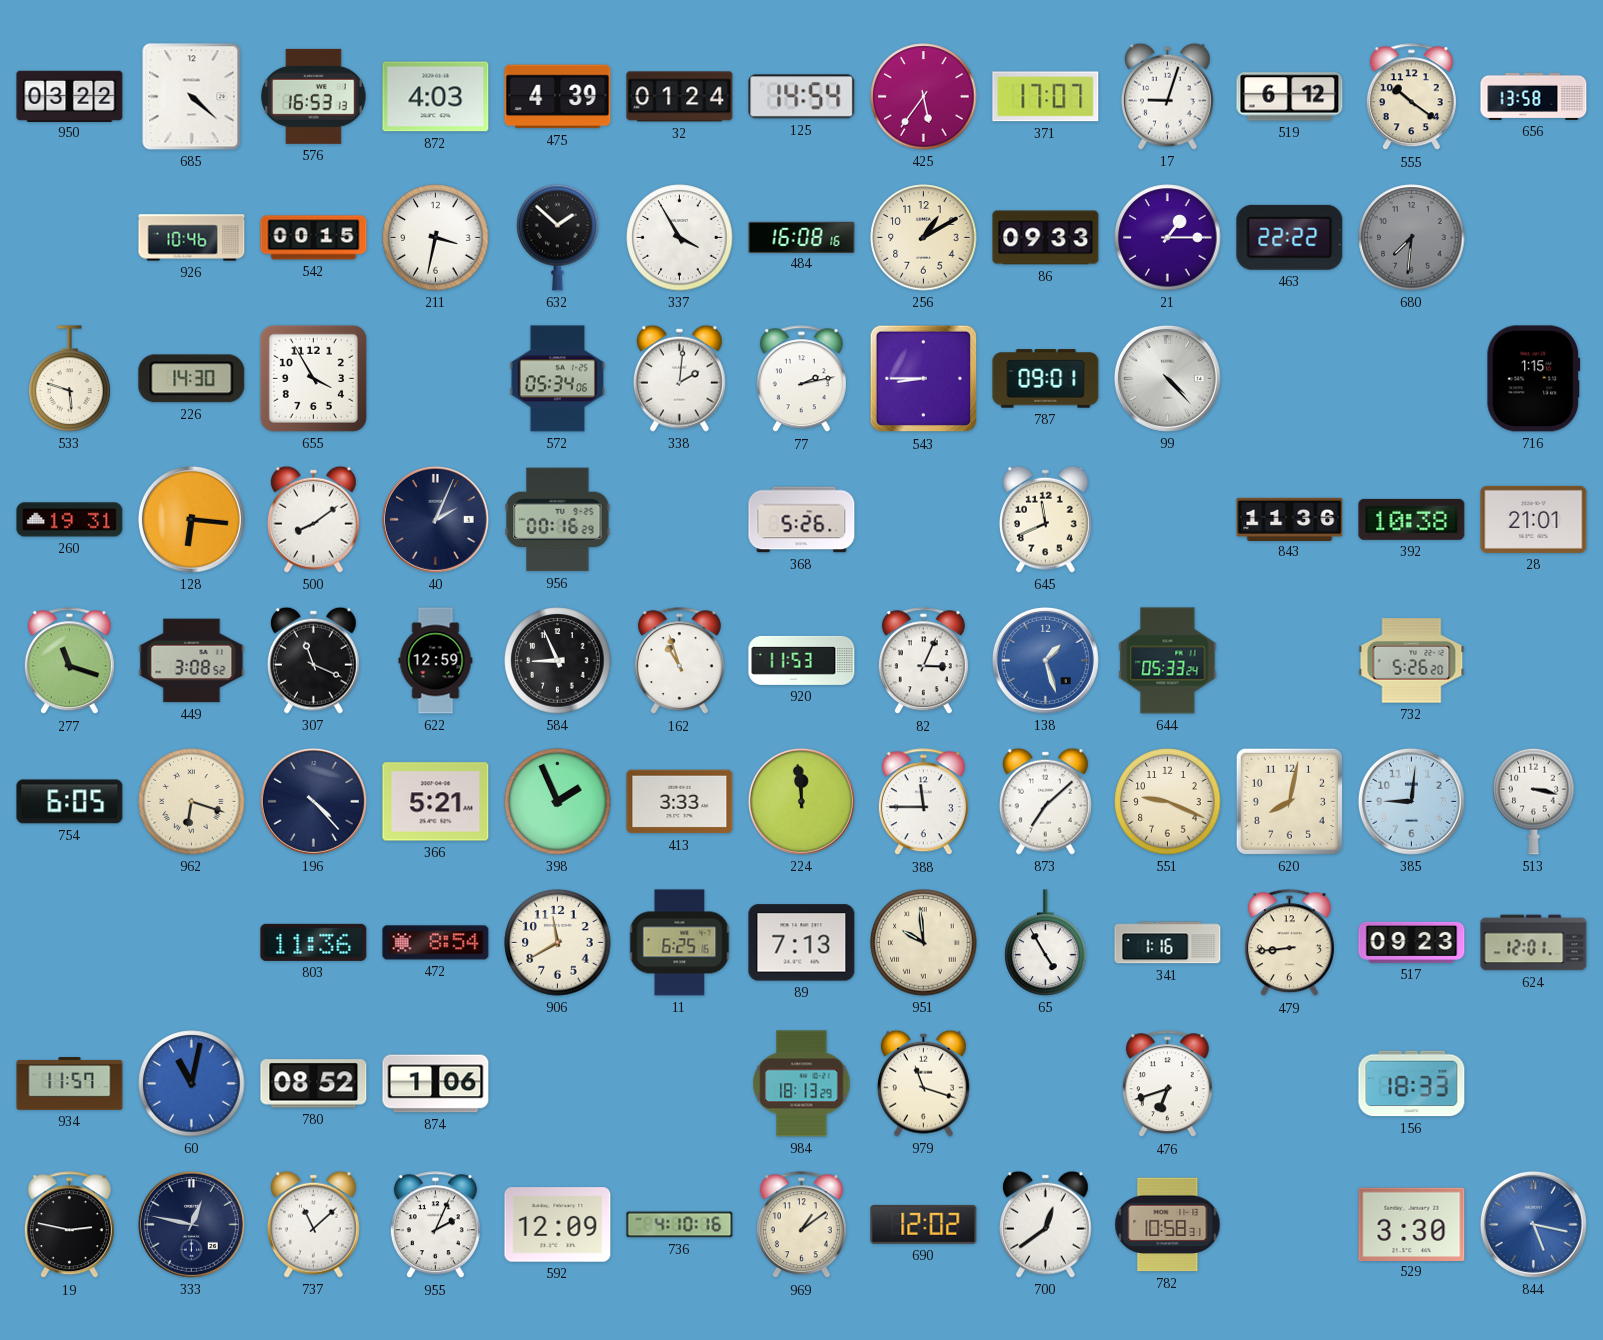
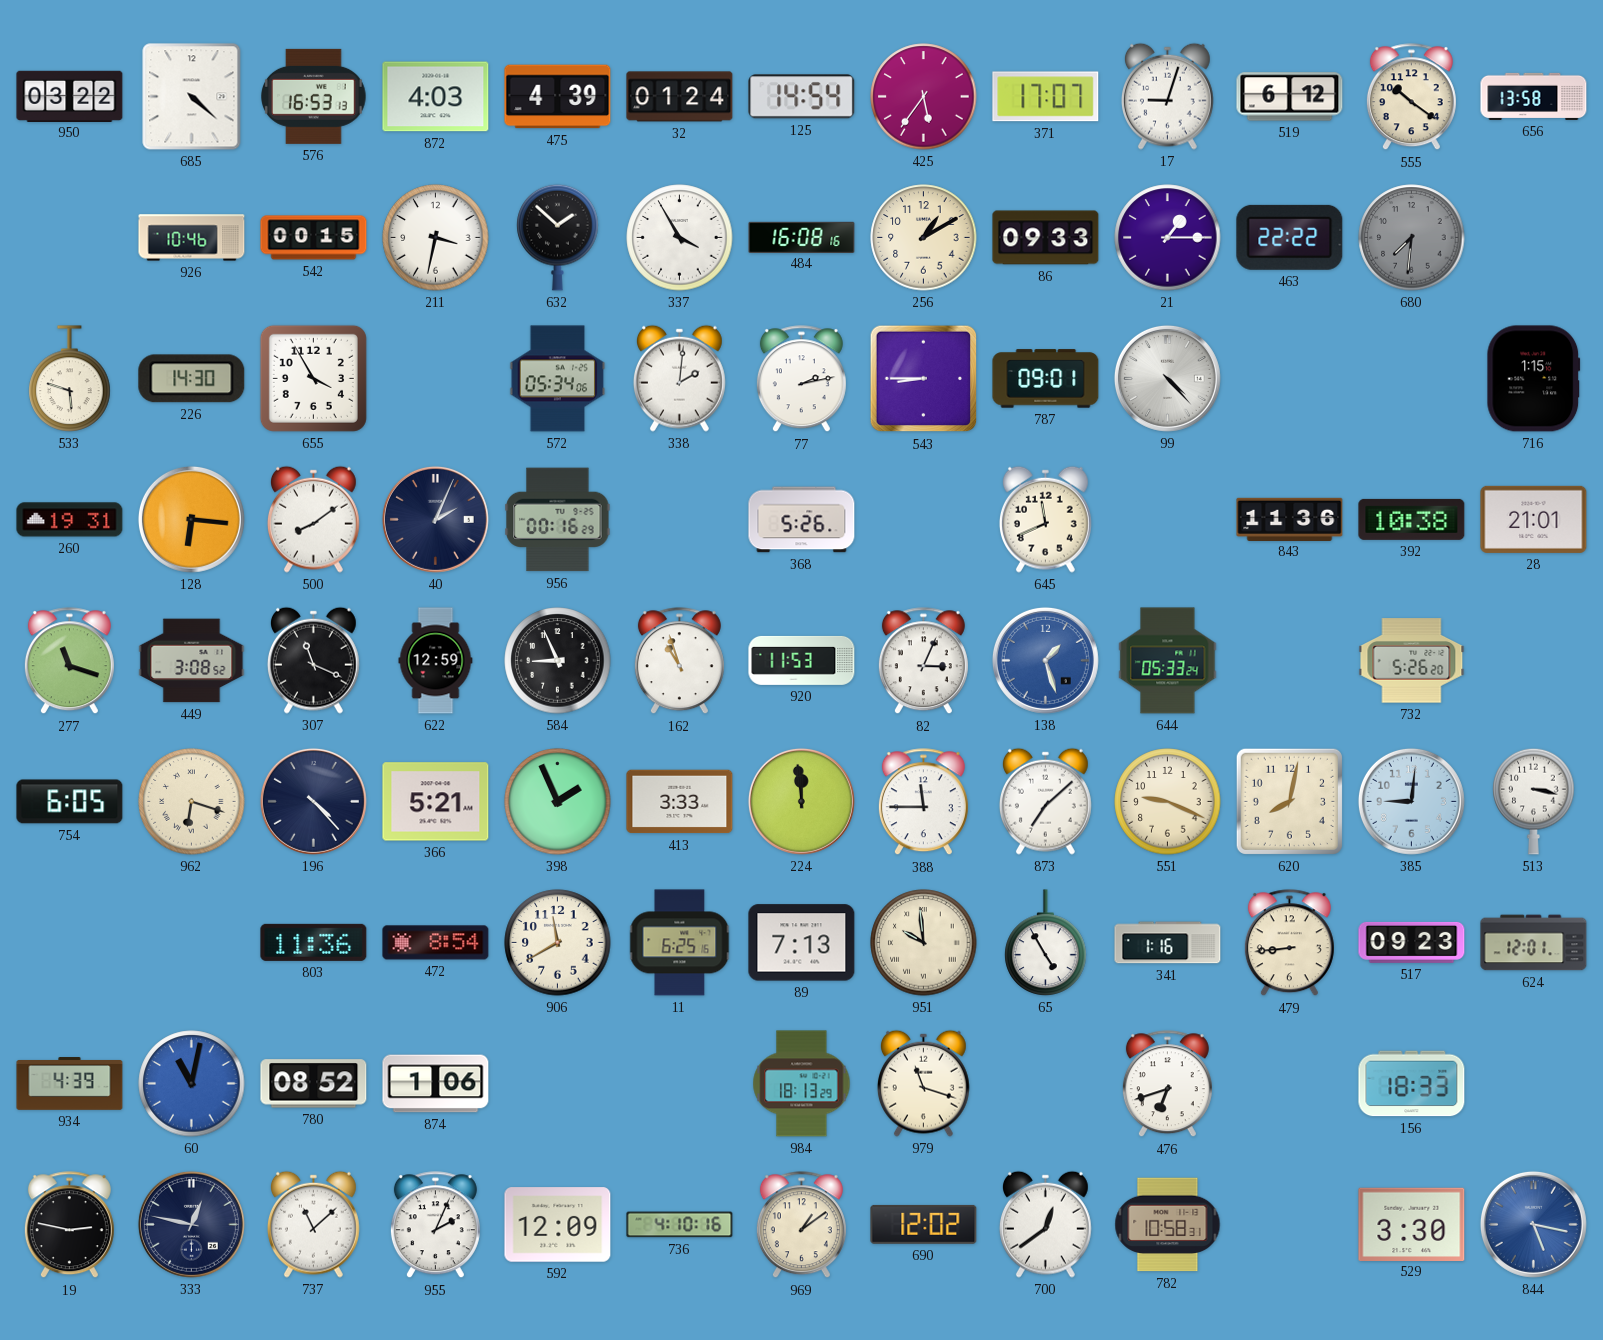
934: 11:57 -> 4:39 (70, 1084)
